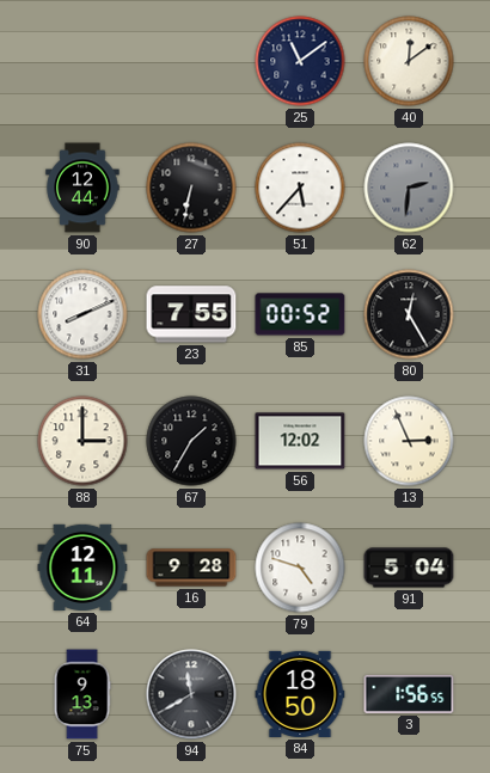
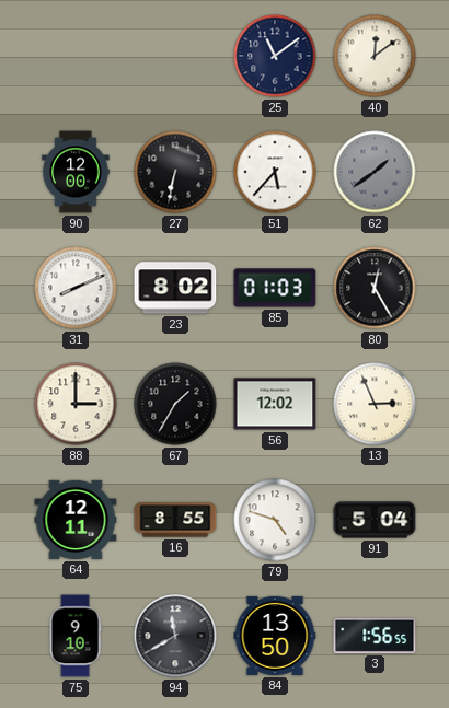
90: 12:44 -> 12:00 (76, 172)
62: 2:31 -> 1:39 (375, 172)
23: 7:55 -> 8:02 (175, 288)
85: 00:52 -> 01:03 (275, 288)
16: 9:28 -> 8:55 (175, 520)
75: 9:13 -> 9:10 (76, 636)
84: 18:50 -> 13:50 (275, 636)
